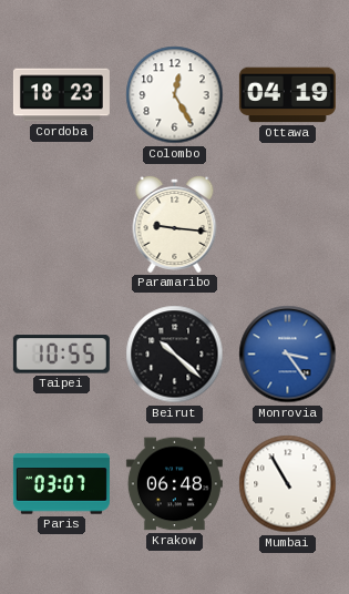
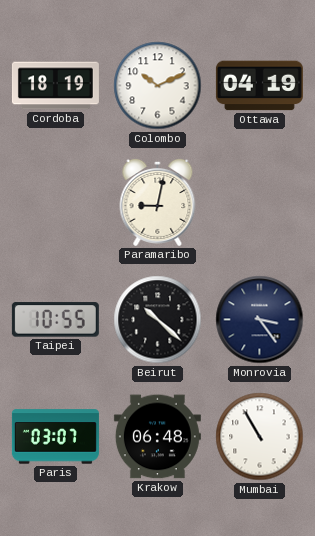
Cordoba: 18:23 -> 18:19 (55, 86)
Colombo: 12:25 -> 10:11 (158, 86)
Paramaribo: 9:16 -> 9:02 (158, 202)
Monrovia dial: blue -> navy (260, 320)
